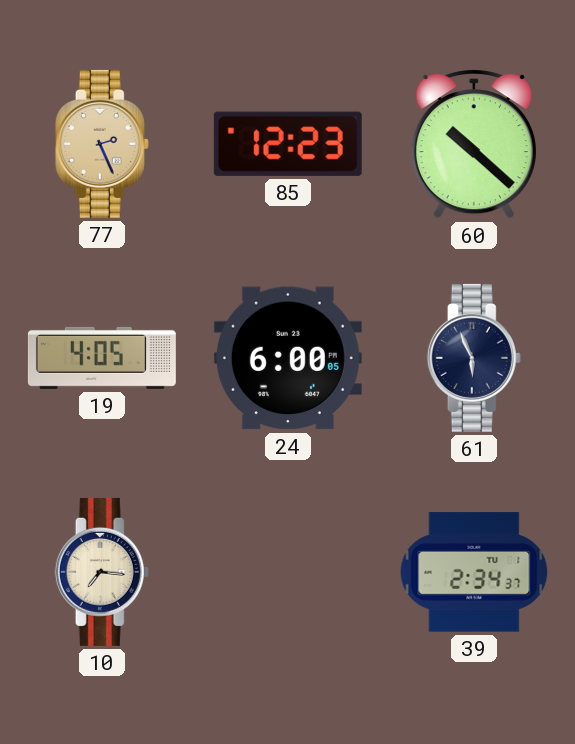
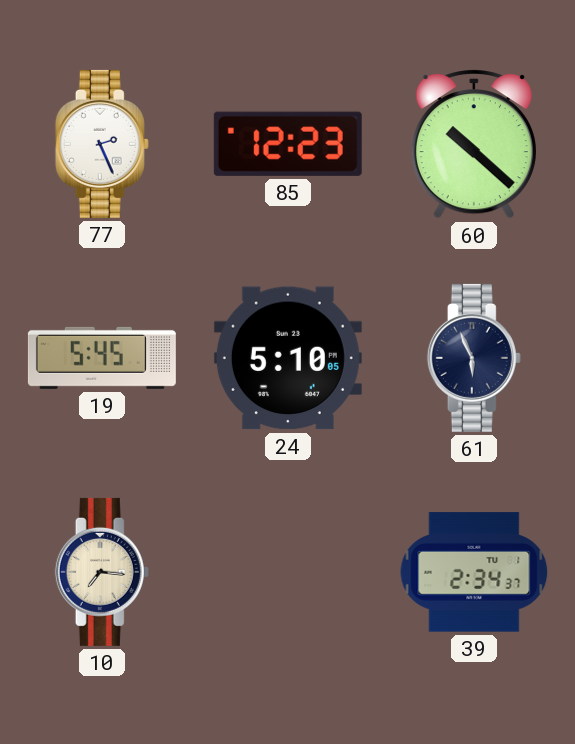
77 dial: champagne -> white (102, 144)
19: 4:05 -> 5:45 (102, 358)
24: 6:00 -> 5:10 (288, 358)
